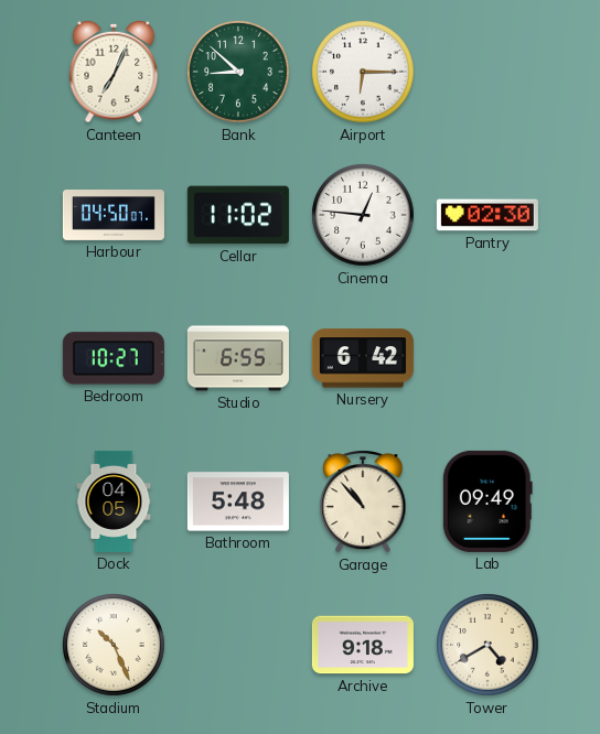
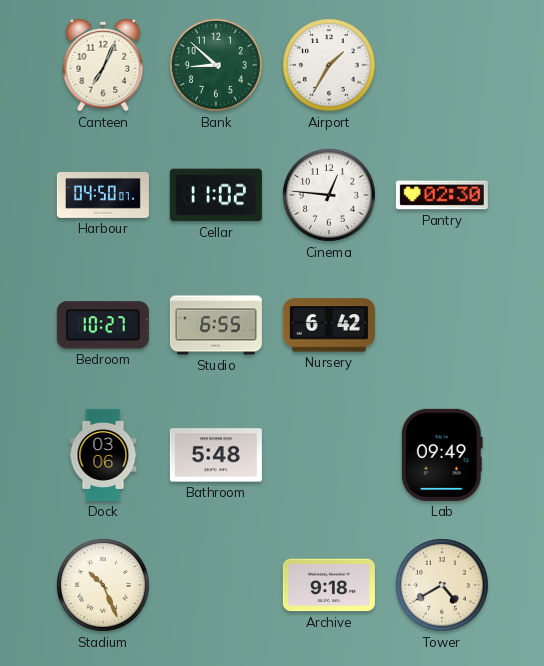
Airport: 6:15 -> 1:35 (330, 66)
Dock: 04:05 -> 03:06 (103, 455)
Garage: 10:53 -> none (363, 503)
